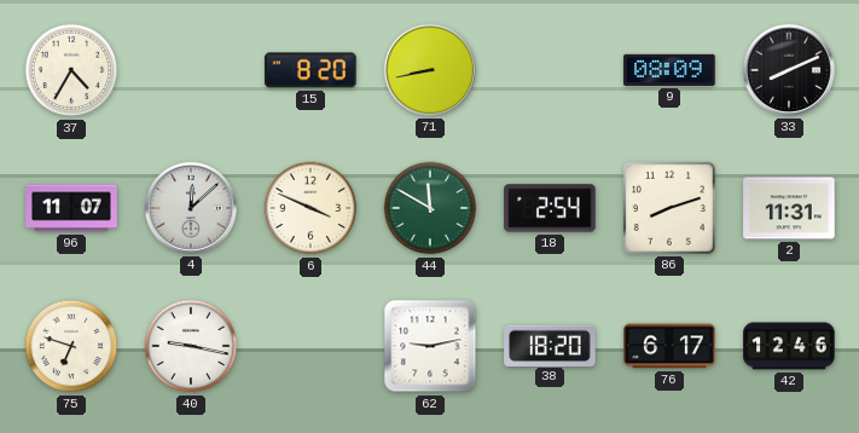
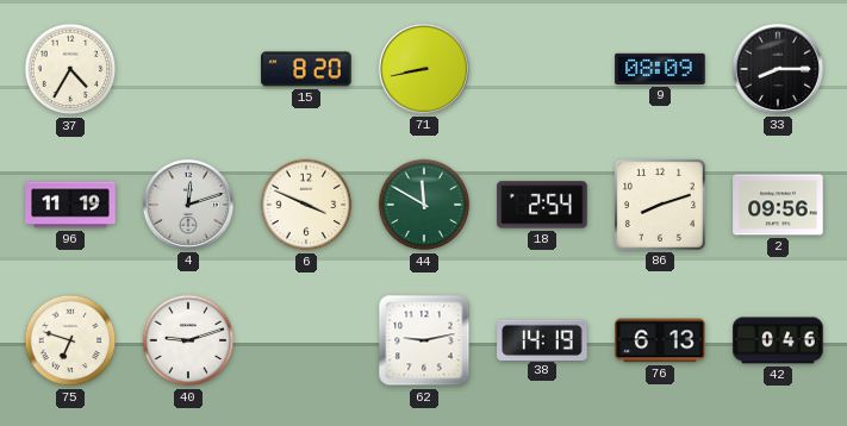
33: 8:11 -> 8:15 (778, 69)
96: 11:07 -> 11:19 (70, 205)
4: 12:08 -> 12:12 (188, 205)
2: 11:31 -> 09:56 (778, 205)
40: 9:17 -> 9:12 (188, 340)
38: 18:20 -> 14:19 (542, 339)
76: 6:17 -> 6:13 (660, 340)
42: 12:46 -> 0:46 (778, 340)
